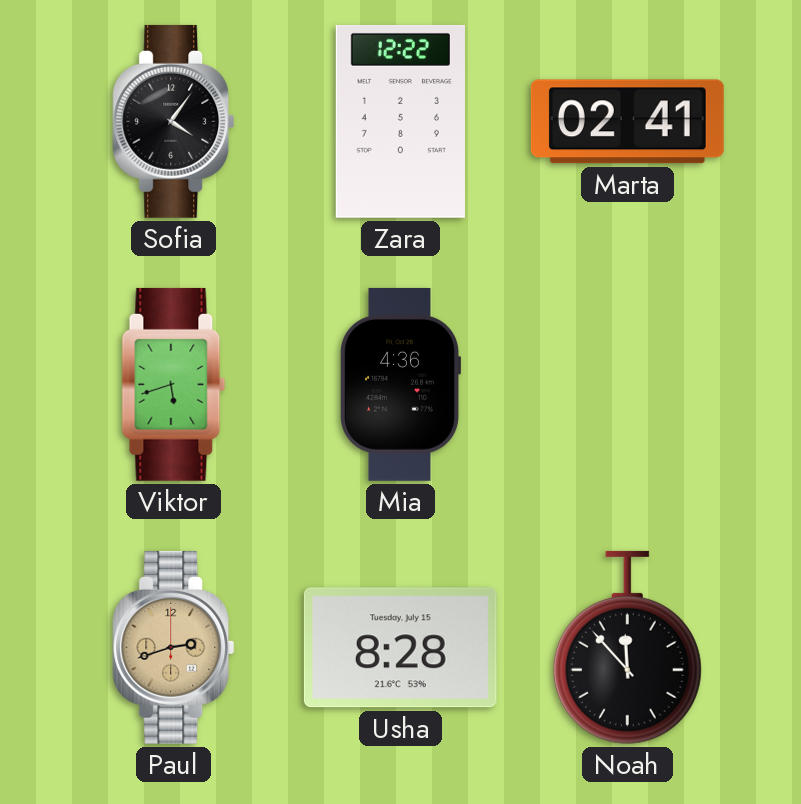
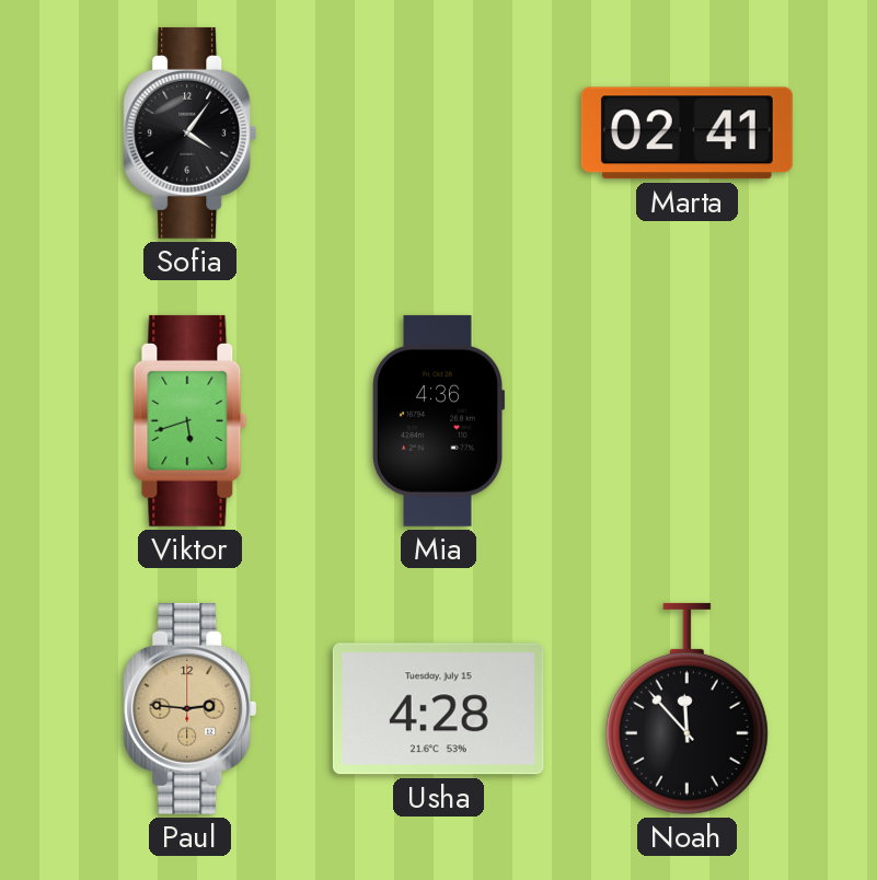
Zara: 12:22 -> none (400, 121)
Paul: 2:42 -> 2:46 (191, 708)
Usha: 8:28 -> 4:28 (438, 709)
